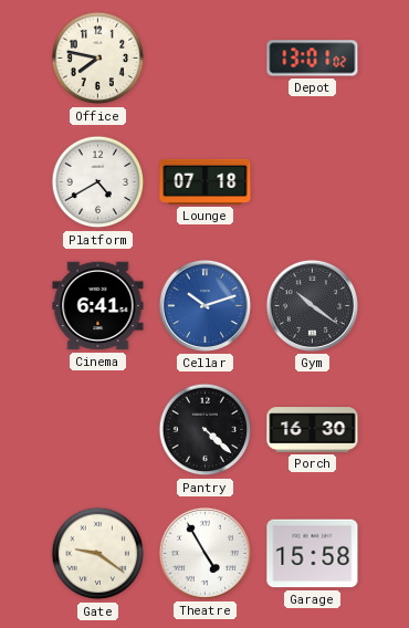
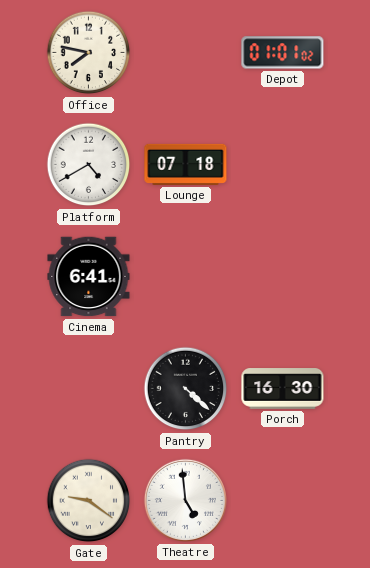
Depot: 13:01 -> 01:01 (283, 53)
Cellar: 10:12 -> none (204, 305)
Gym: 10:21 -> none (312, 305)
Theatre: 4:55 -> 4:59 (185, 500)
Garage: 15:58 -> none (313, 554)
